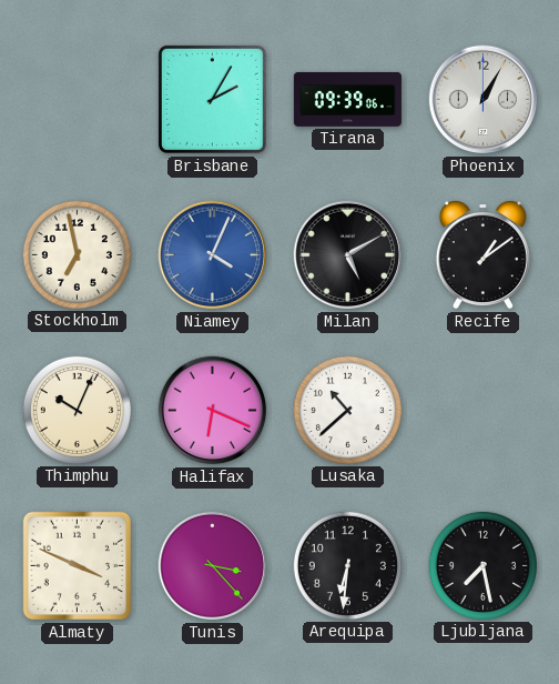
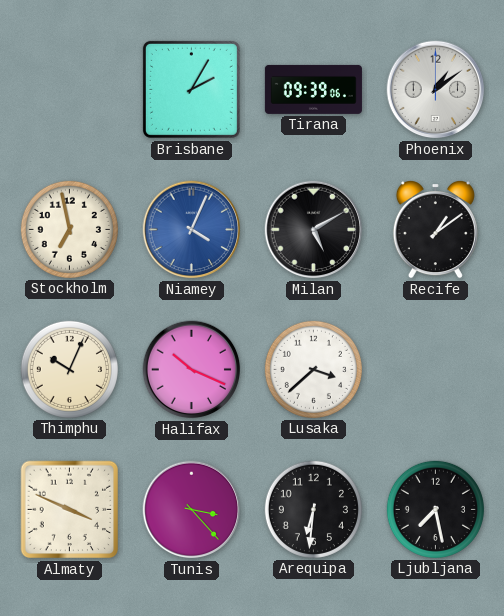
Phoenix: 1:05 -> 1:09 (436, 90)
Halifax: 6:19 -> 10:19 (192, 370)
Lusaka: 10:38 -> 3:38 (313, 369)
